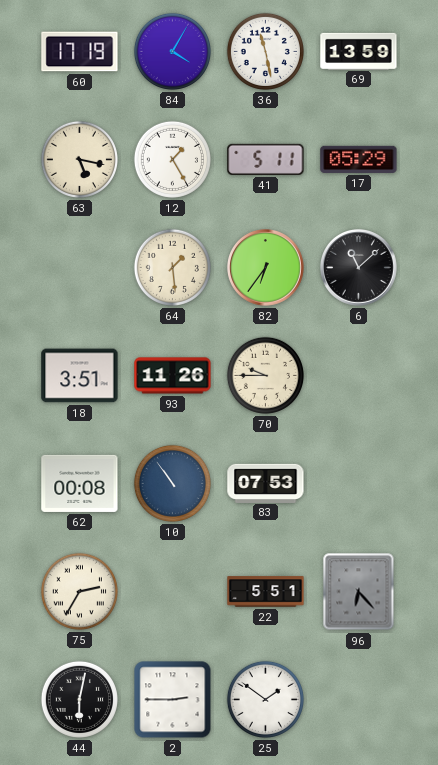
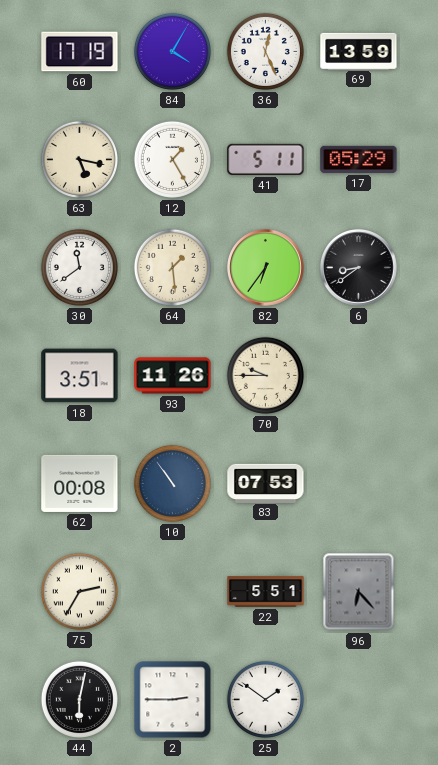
36: 11:28 -> 12:26 (265, 51)
30: none -> 11:39 (79, 267)
6: 11:08 -> 8:39 (359, 268)
